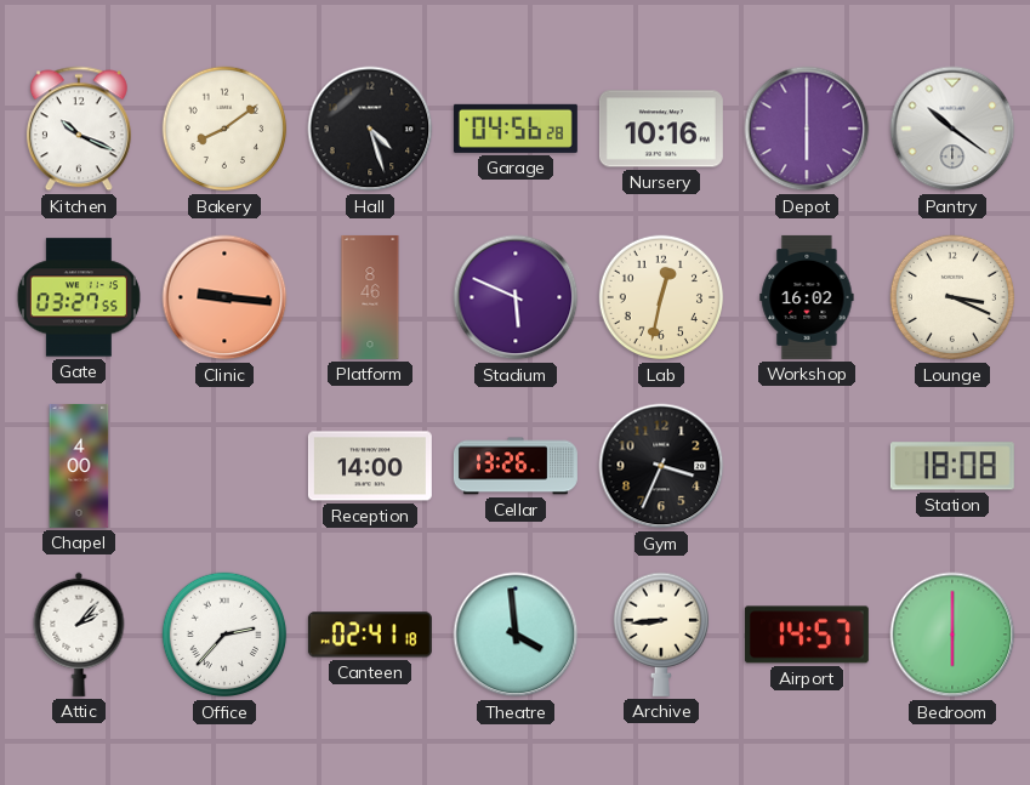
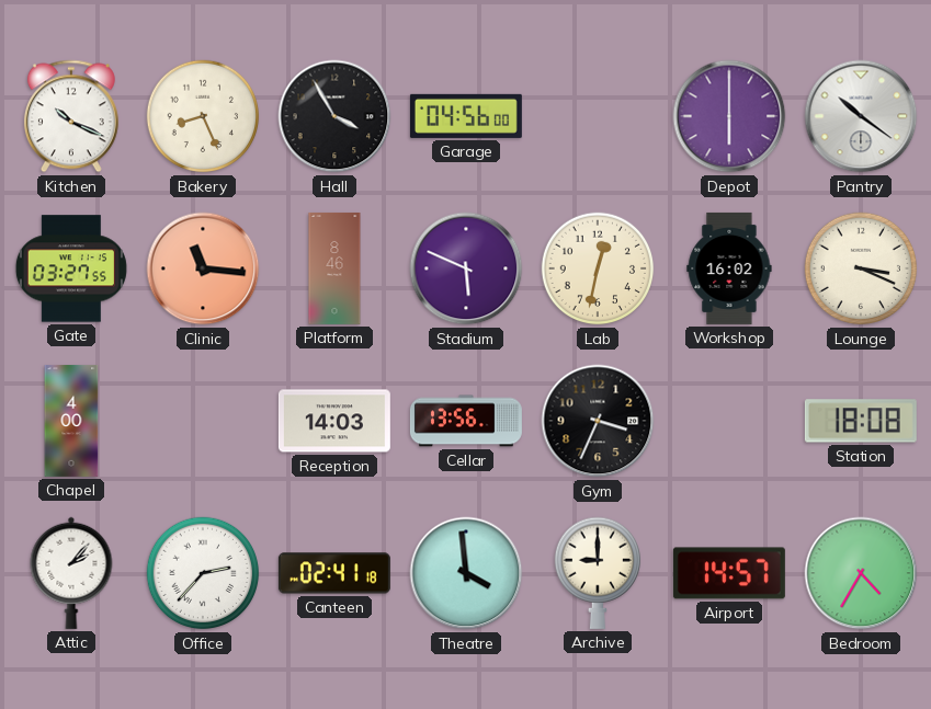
Bakery: 8:09 -> 8:26 (203, 116)
Hall: 4:27 -> 3:55 (334, 116)
Garage: 04:56:28 -> 04:56:00 (466, 116)
Nursery: 10:16 -> none (661, 129)
Clinic: 9:16 -> 11:16 (203, 268)
Reception: 14:00 -> 14:03 (334, 421)
Cellar: 13:26 -> 13:56 (466, 421)
Archive: 8:44 -> 9:00 (597, 573)
Bedroom: 6:00 -> 4:35 (861, 573)
